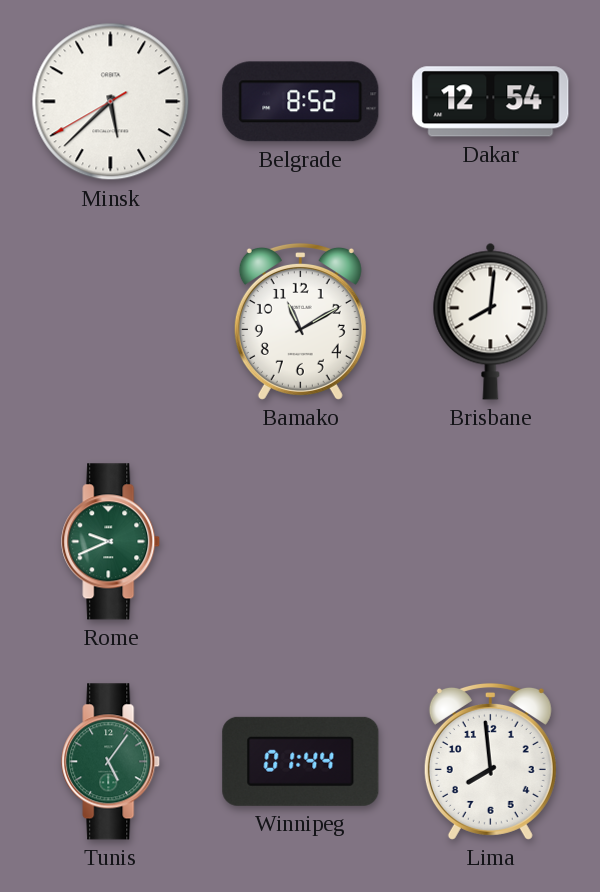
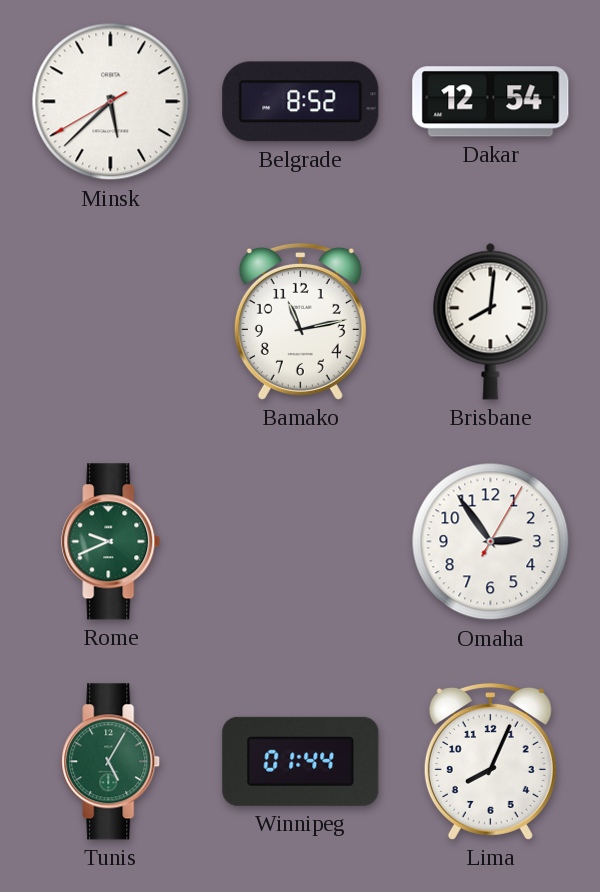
Bamako: 11:10 -> 11:13 (300, 321)
Omaha: none -> 2:54 (491, 542)
Tunis: 5:06 -> 5:05 (111, 762)
Lima: 7:59 -> 8:04 (490, 761)
